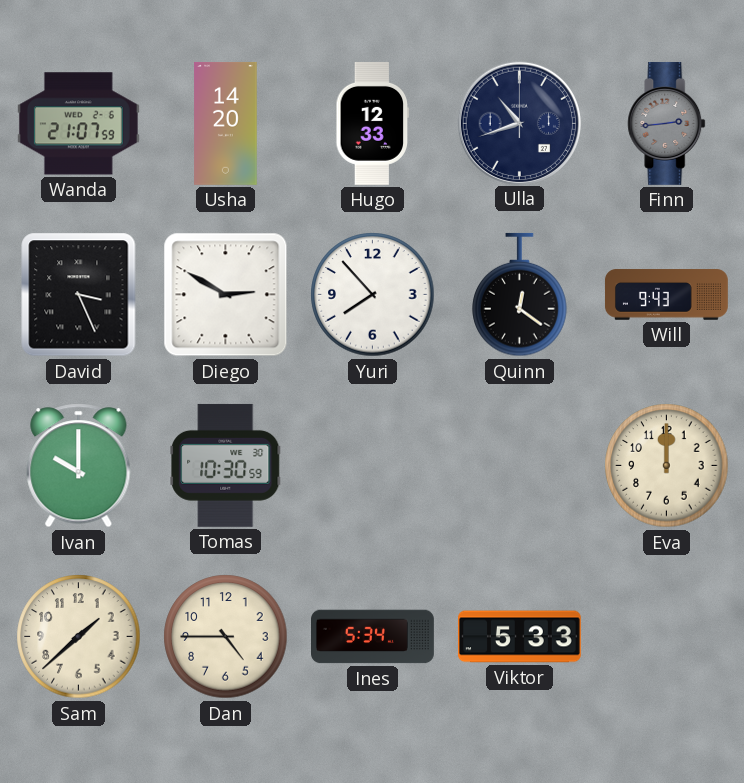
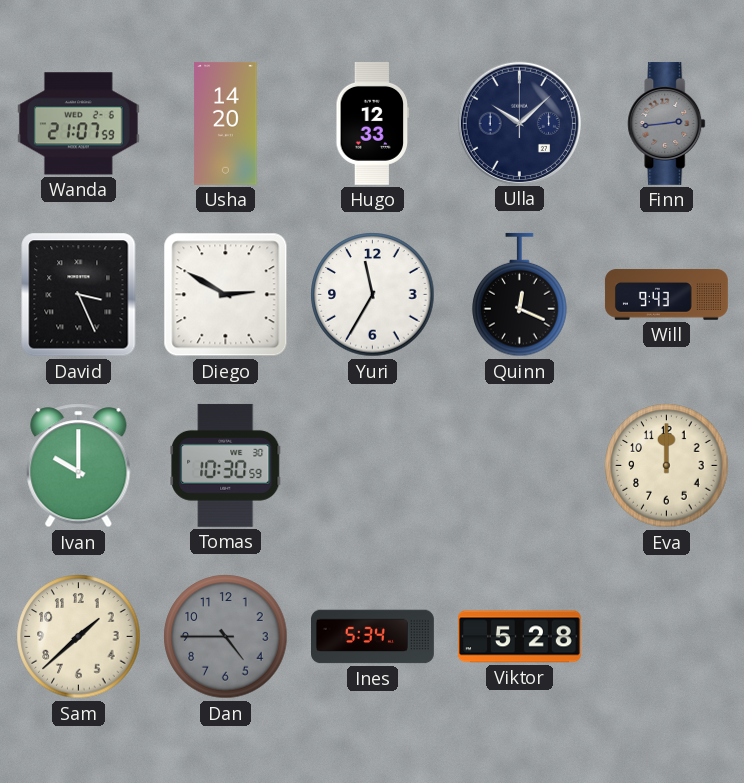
Ulla: 10:42 -> 10:08 (519, 123)
Yuri: 7:53 -> 11:35 (373, 295)
Quinn: 12:21 -> 12:19 (520, 295)
Dan dial: cream -> grey (226, 637)
Viktor: 5:33 -> 5:28 (519, 637)
